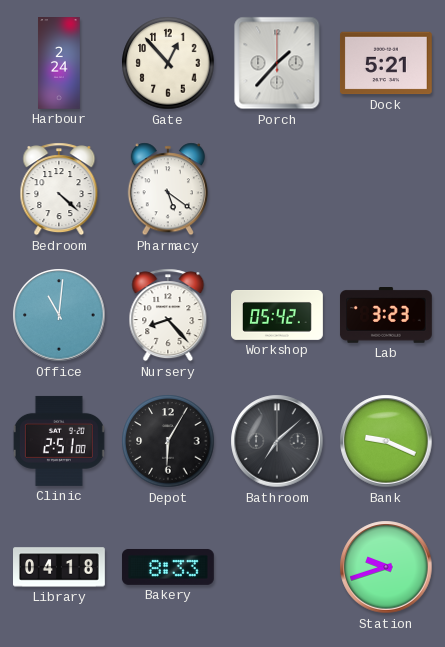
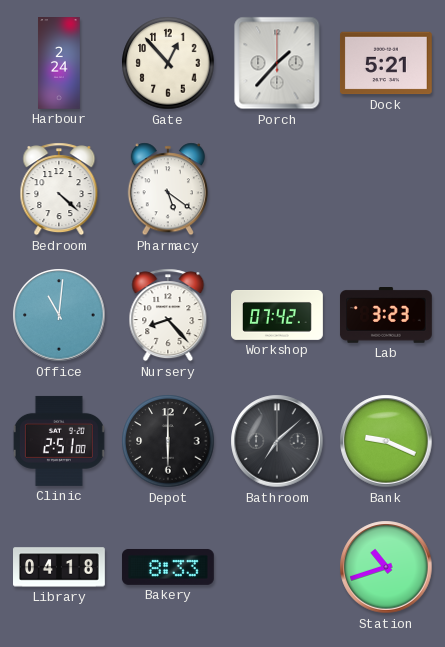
Workshop: 05:42 -> 07:42 (278, 316)
Depot: 6:05 -> 6:00 (168, 441)
Station: 9:42 -> 10:42 (386, 567)
